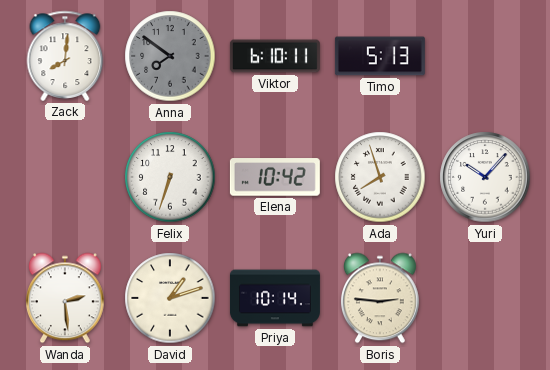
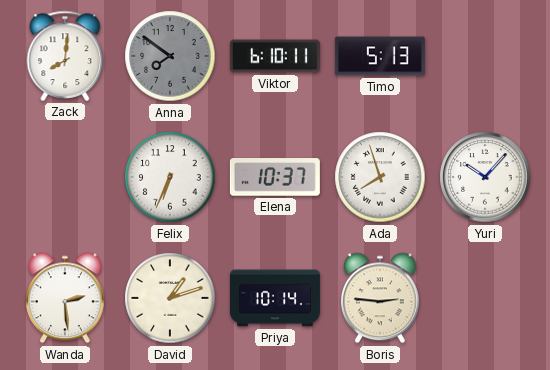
Felix: 6:33 -> 6:34 (170, 177)
Elena: 10:42 -> 10:37 (275, 177)
